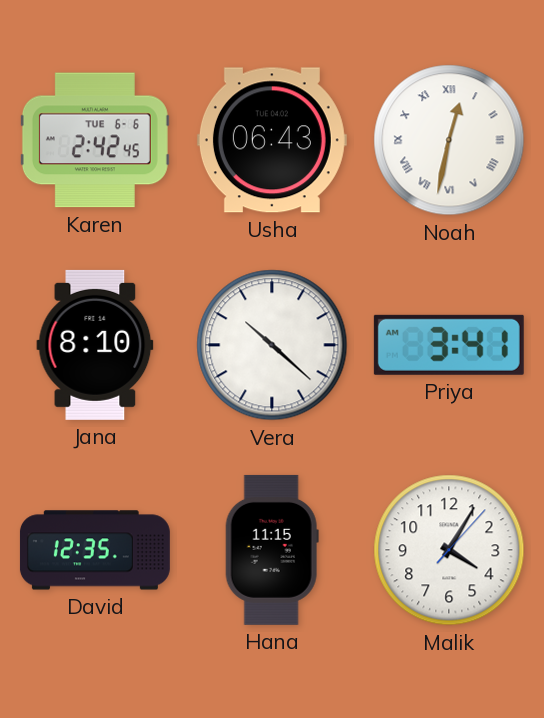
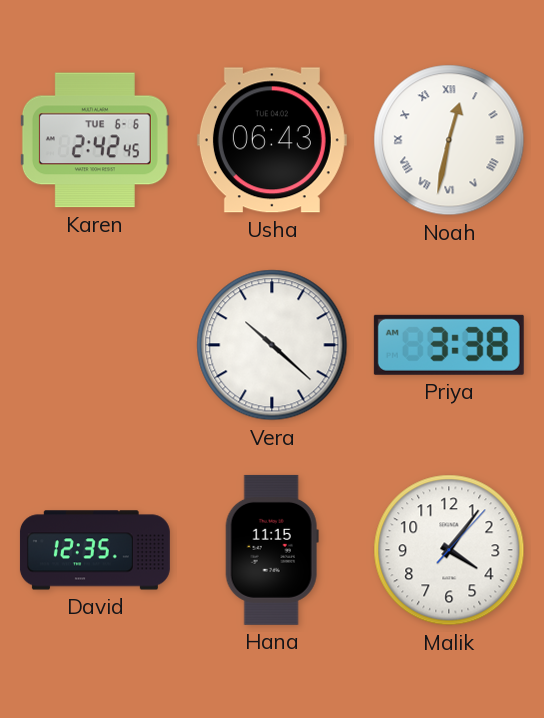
Jana: 8:10 -> none (95, 345)
Priya: 3:41 -> 3:38 (449, 345)
Malik: 4:05 -> 4:06 (449, 550)
